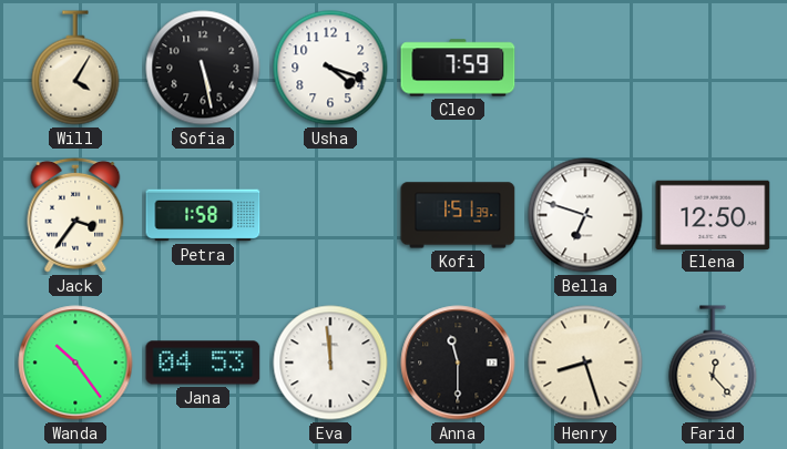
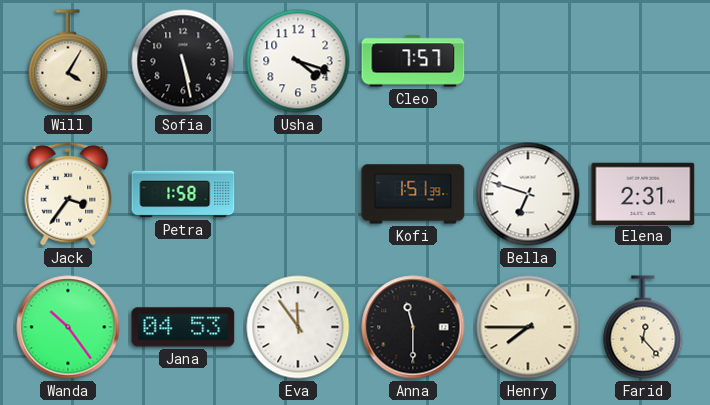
Cleo: 7:59 -> 7:57 (413, 61)
Elena: 12:50 -> 2:31 (643, 193)
Eva: 11:59 -> 11:54 (298, 327)
Henry: 8:27 -> 7:45 (528, 327)
